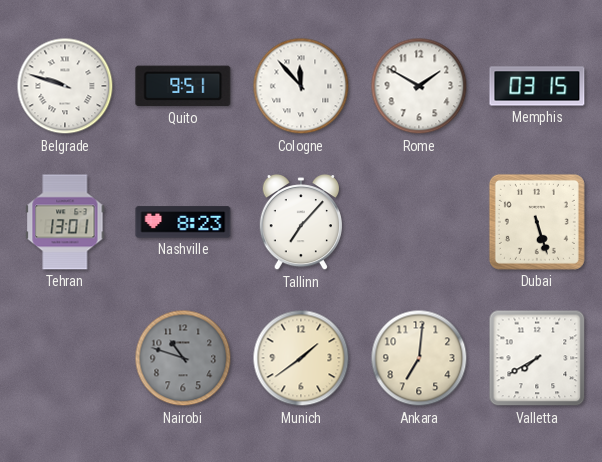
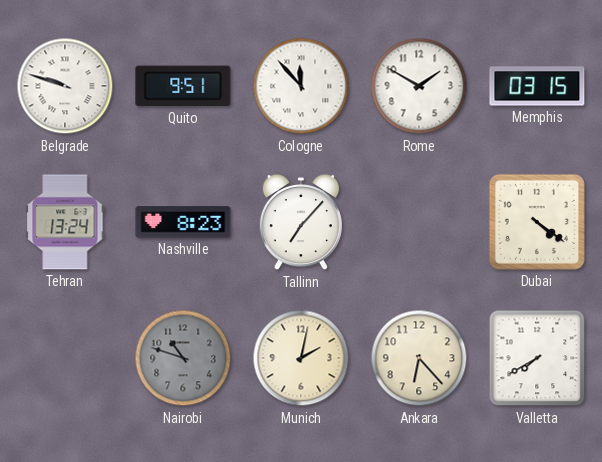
Tehran: 13:01 -> 13:24 (65, 222)
Dubai: 5:27 -> 4:21 (537, 222)
Munich: 1:39 -> 2:02 (301, 358)
Ankara: 7:01 -> 6:23 (419, 358)
